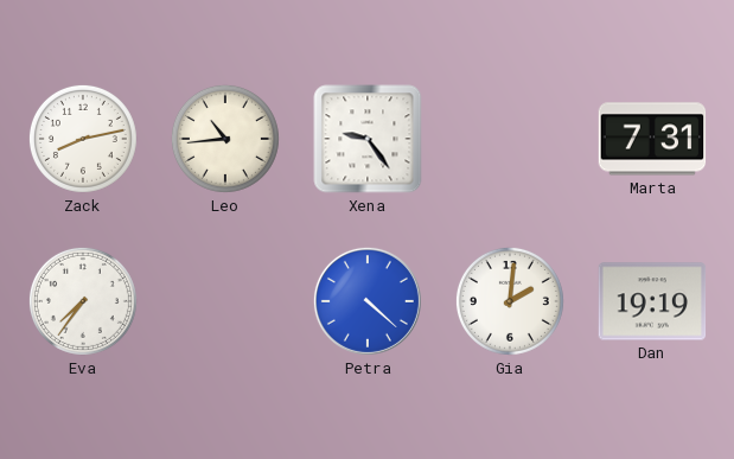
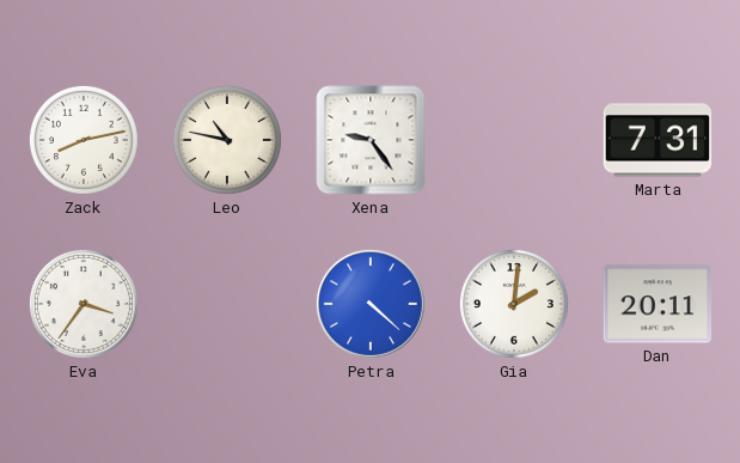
Leo: 10:44 -> 10:47 (227, 140)
Eva: 7:36 -> 3:36 (84, 304)
Dan: 19:19 -> 20:11 (658, 304)
